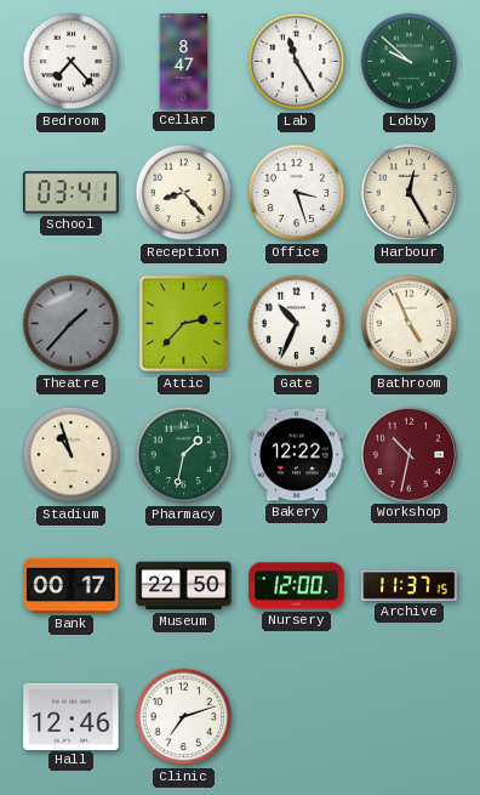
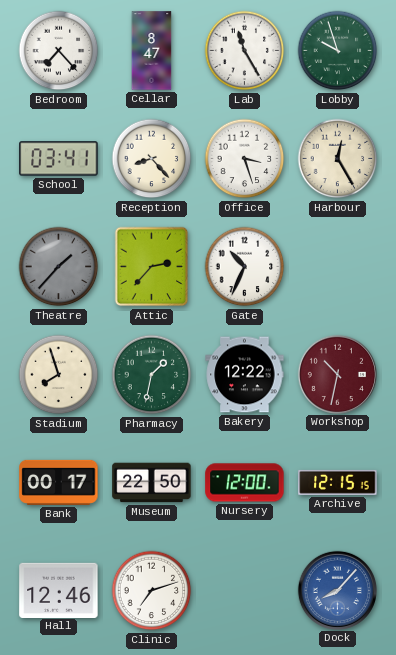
Lobby: 9:52 -> 9:57 (338, 51)
Bathroom: 4:56 -> none (410, 324)
Stadium: 10:57 -> 7:57 (59, 375)
Archive: 11:37 -> 12:15 (338, 482)
Dock: none -> 8:07 (337, 590)
